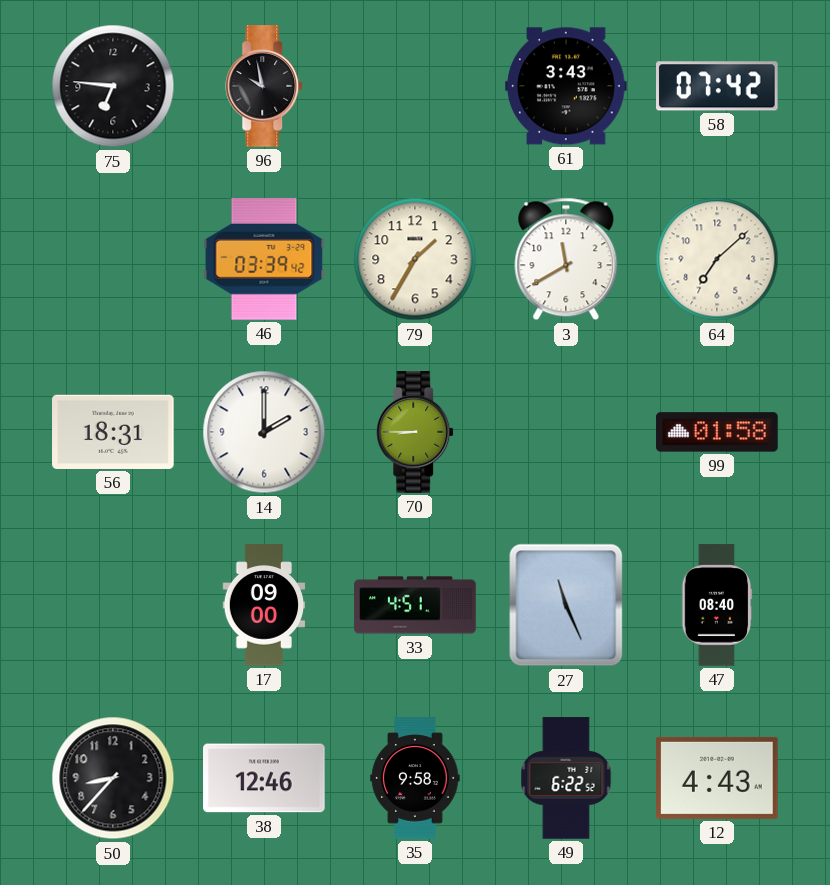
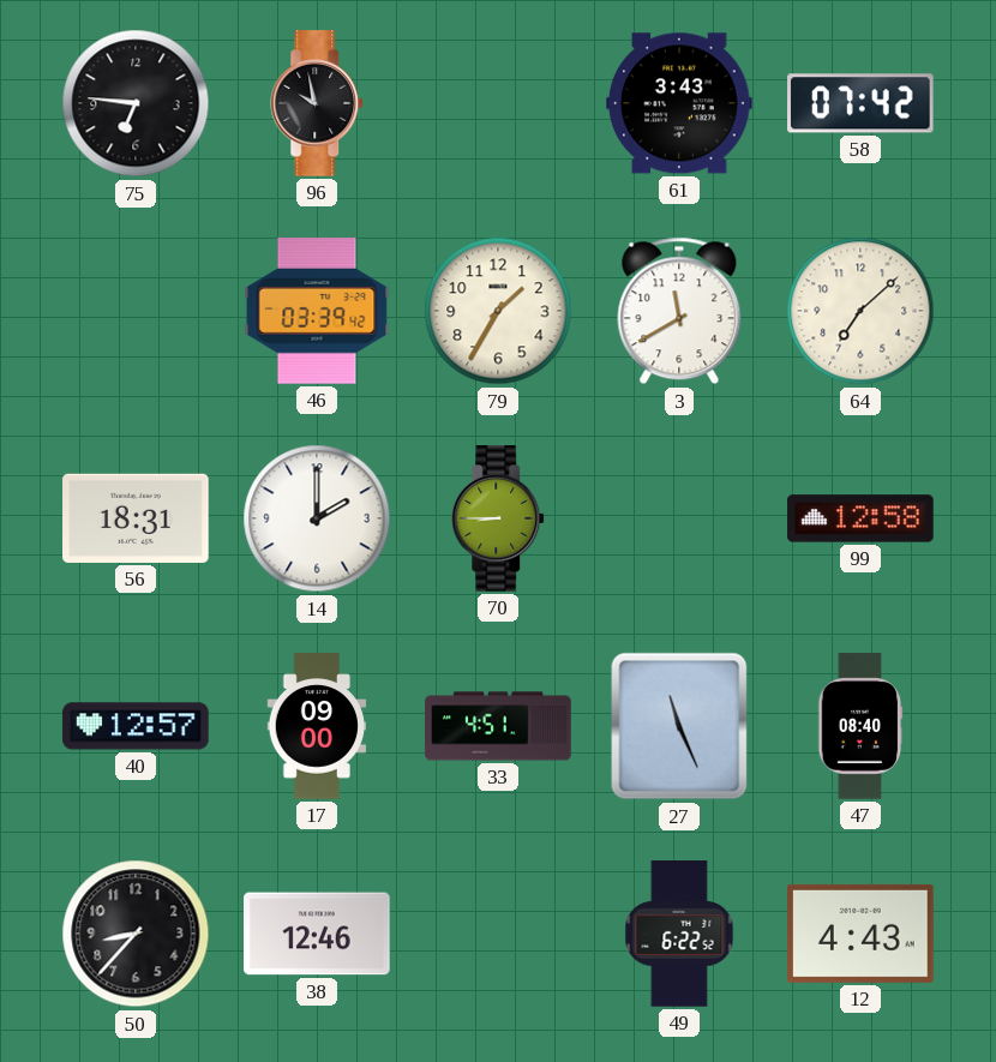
99: 01:58 -> 12:58 (860, 518)
40: none -> 12:57 (136, 726)
35: 9:58 -> none (415, 778)
